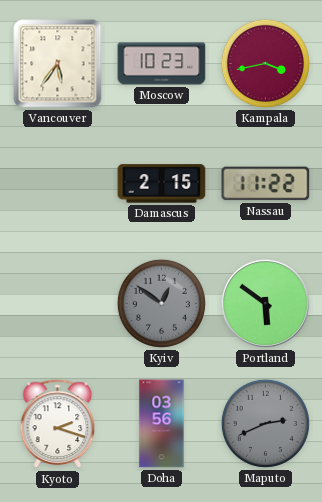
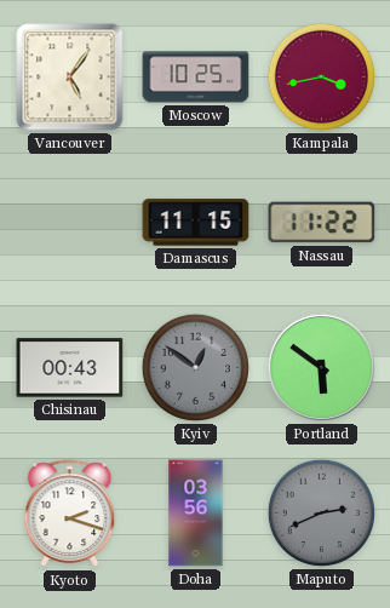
Vancouver: 5:36 -> 5:06 (70, 78)
Moscow: 10:23 -> 10:25 (196, 78)
Damascus: 2:15 -> 11:15 (196, 223)
Chisinau: none -> 00:43 (70, 368)
